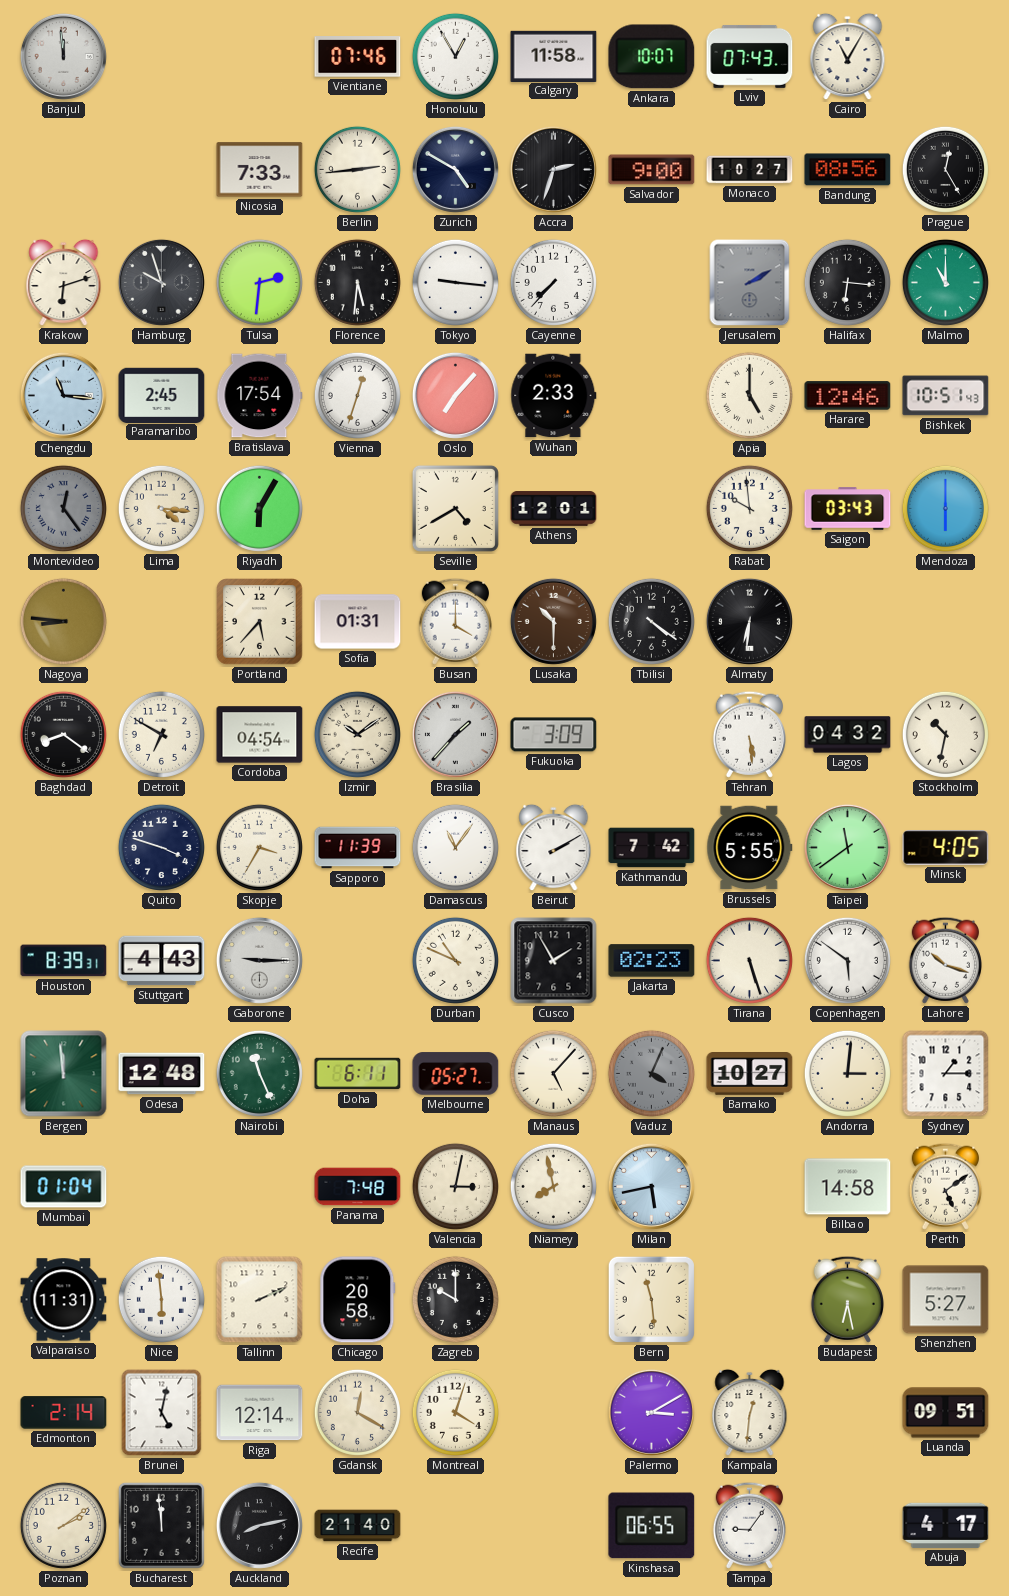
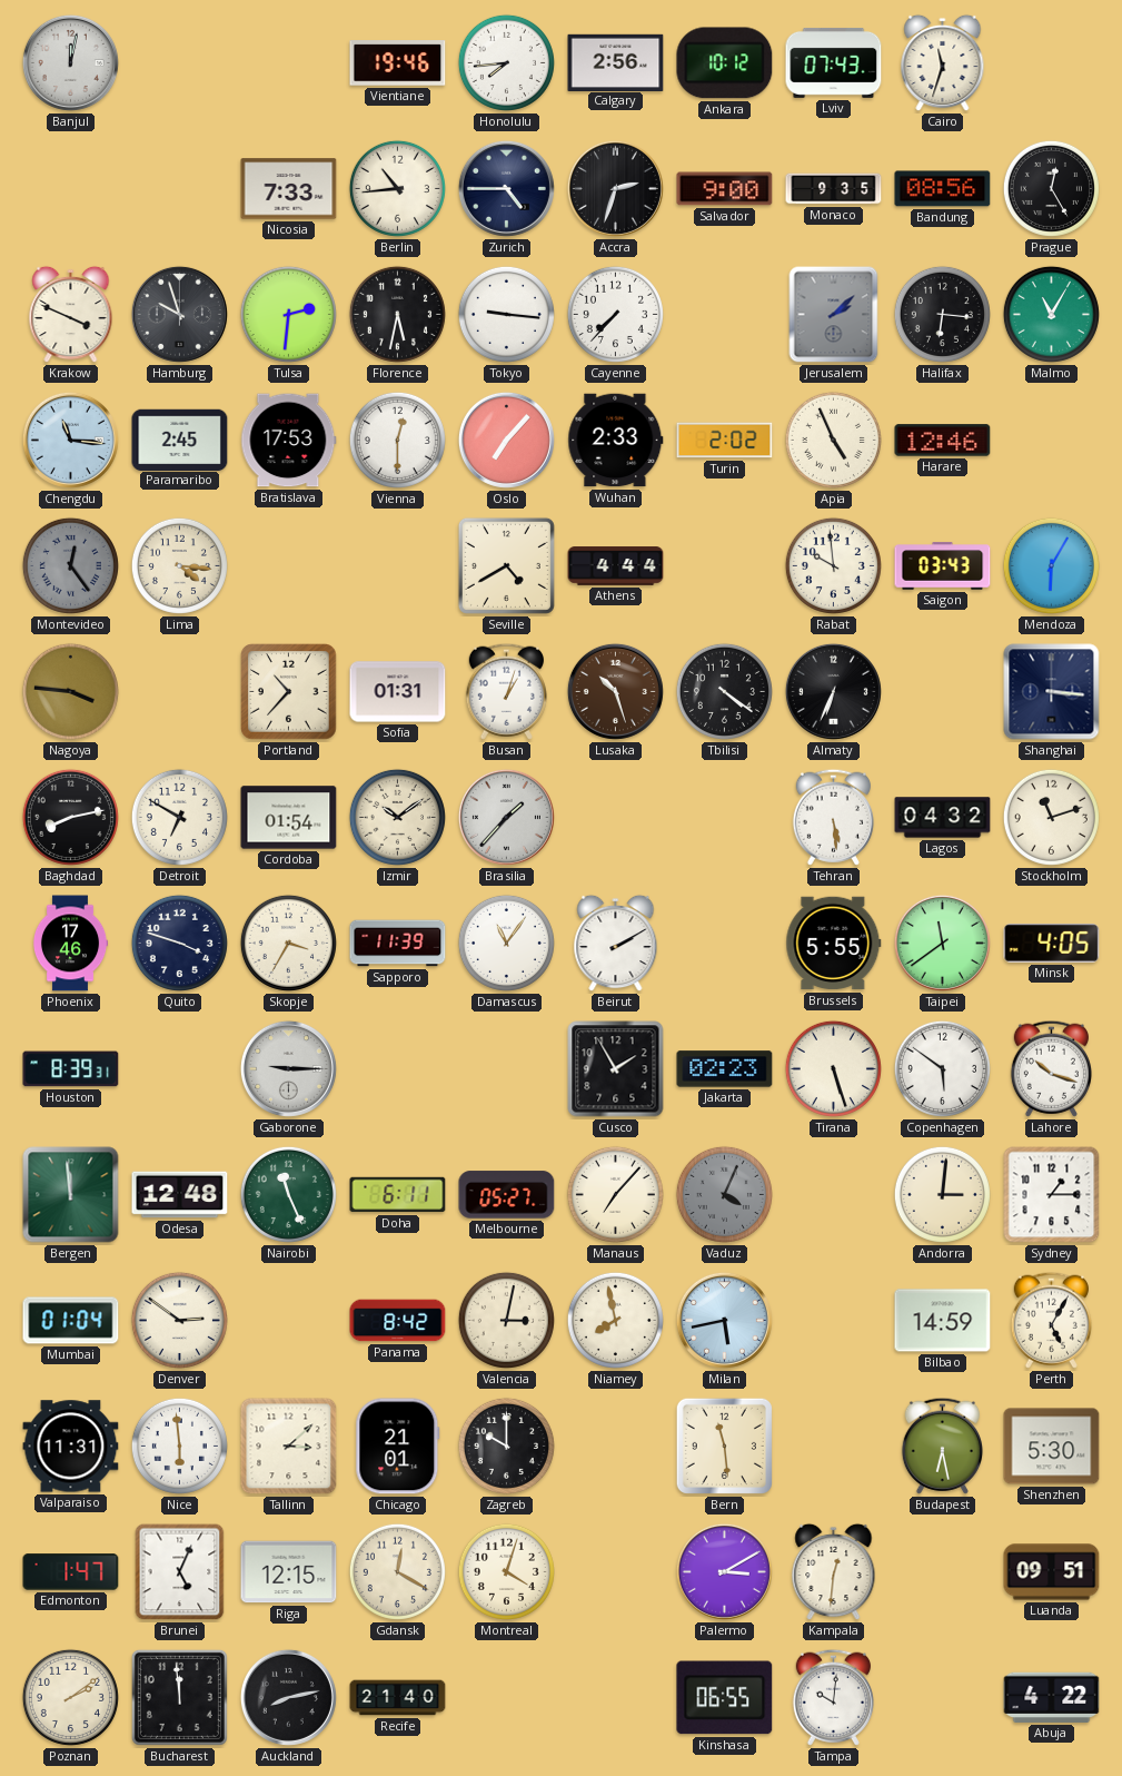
Banjul: 11:59 -> 12:02 (70, 62)
Vientiane: 07:46 -> 19:46 (398, 63)
Honolulu: 12:55 -> 7:44 (506, 62)
Calgary: 11:58 -> 2:56 (616, 62)
Ankara: 10:07 -> 10:12 (725, 63)
Cairo: 11:05 -> 11:33 (943, 63)
Berlin: 2:44 -> 10:44 (397, 188)
Zurich: 4:50 -> 4:45 (506, 188)
Monaco: 10:27 -> 9:35 (834, 189)
Krakow: 6:12 -> 3:49 (71, 315)
Florence: 5:31 -> 5:32 (397, 314)
Jerusalem: 2:10 -> 2:08 (834, 315)
Malmo: 11:00 -> 11:05 (1051, 314)
Bratislava: 17:54 -> 17:53 (289, 441)
Vienna: 12:33 -> 12:30 (397, 440)
Turin: none -> 2:02 (725, 441)
Apia: 5:00 -> 4:56 (833, 440)
Bishkek: 10:51 -> none (946, 396)
Riyadh: 6:05 -> none (259, 508)
Athens: 12:01 -> 4:44 (616, 566)
Mendoza: 6:00 -> 6:05 (1051, 565)
Nagoya: 8:46 -> 3:46 (70, 691)
Portland: 5:37 -> 10:37 (289, 692)
Busan: 4:00 -> 1:03 (506, 691)
Lusaka: 10:30 -> 10:27 (615, 691)
Almaty: 6:31 -> 6:34 (833, 691)
Shanghai: none -> 3:16 (1052, 692)
Baghdad: 8:21 -> 8:13 (70, 817)
Cordoba: 04:54 -> 01:54 (289, 818)
Fukuoka: 3:09 -> none (554, 735)
Stockholm: 10:32 -> 11:12 (1051, 817)
Phoenix: none -> 17:46 (70, 944)
Kathmandu: 7:42 -> none (652, 848)
Stuttgart: 4:43 -> none (162, 961)
Durban: 10:49 -> none (455, 960)
Manaus: 5:07 -> 7:07 (615, 1194)
Bamako: 10:27 -> none (750, 1074)
Denver: none -> 2:51 (179, 1320)
Panama: 7:48 -> 8:42 (398, 1321)
Bilbao: 14:58 -> 14:59 (943, 1321)
Perth: 5:09 -> 5:05 (1051, 1320)
Tallinn: 2:11 -> 3:08 (289, 1447)
Chicago: 20:58 -> 21:01 (398, 1447)
Shenzhen: 5:27 -> 5:30 (1052, 1447)
Edmonton: 2:14 -> 1:47 (71, 1572)
Brunei: 5:02 -> 5:04 (180, 1572)
Riga: 12:14 -> 12:15 (289, 1572)
Tampa: 9:06 -> 10:01 (833, 1697)
Abuja: 4:17 -> 4:22 (1052, 1697)
